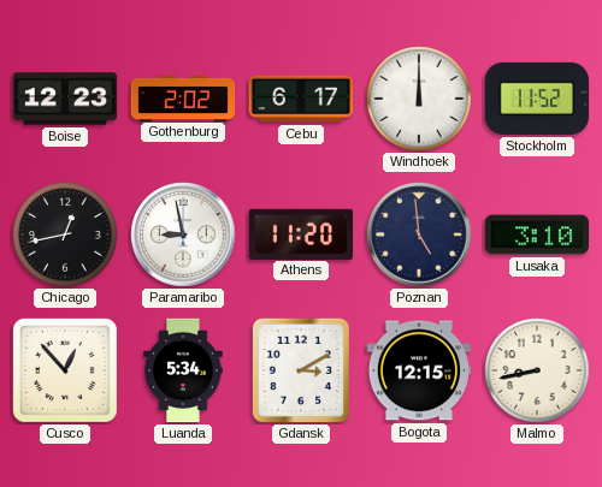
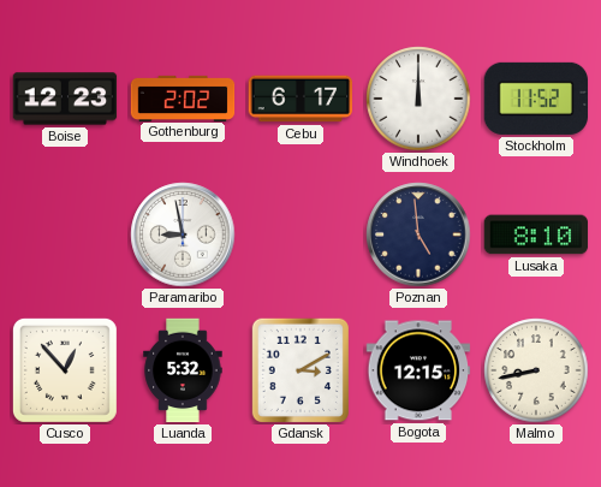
Chicago: 12:43 -> none (65, 234)
Athens: 11:20 -> none (301, 233)
Lusaka: 3:10 -> 8:10 (536, 234)
Luanda: 5:34 -> 5:32 (183, 370)
